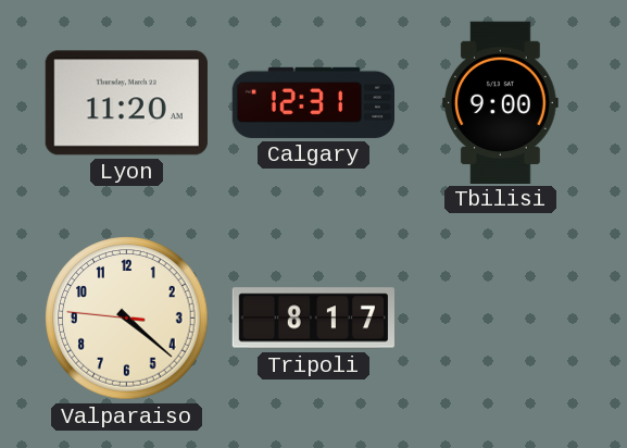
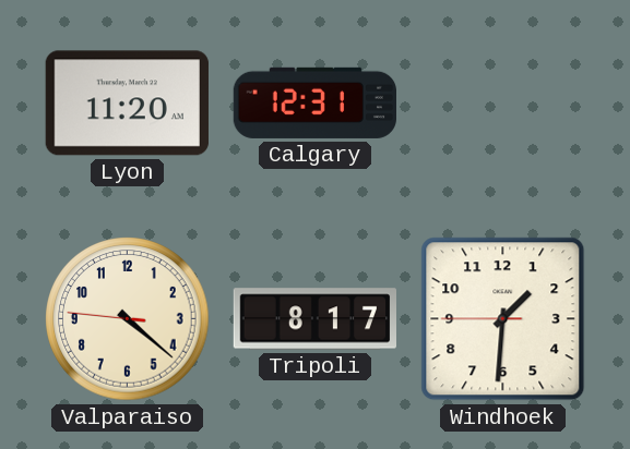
Tbilisi: 9:00 -> none (501, 102)
Windhoek: none -> 1:30 (503, 319)
